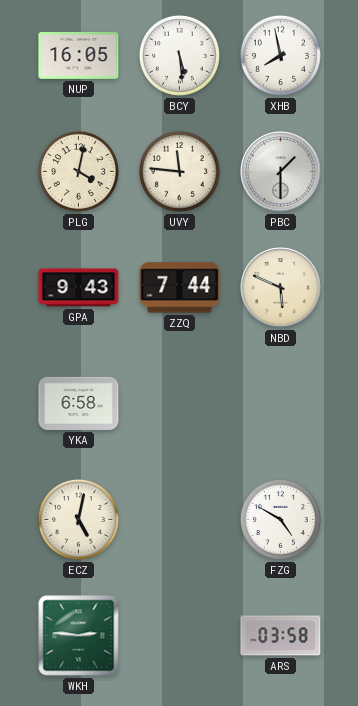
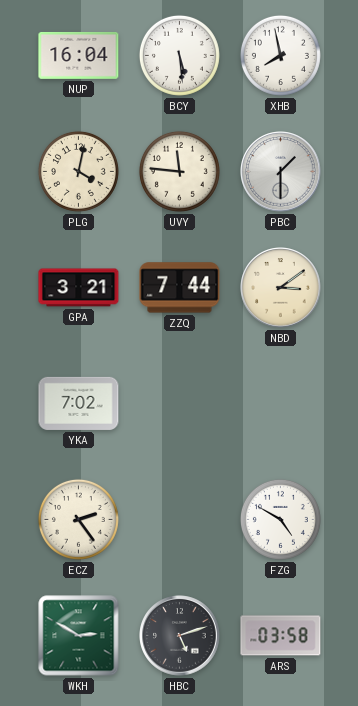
NUP: 16:05 -> 16:04 (79, 55)
GPA: 9:43 -> 3:21 (79, 288)
NBD: 5:49 -> 3:09 (281, 288)
YKA: 6:58 -> 7:02 (79, 403)
ECZ: 5:02 -> 2:24 (78, 519)
WKH: 2:46 -> 2:50 (79, 636)
HBC: none -> 5:12 (180, 636)
